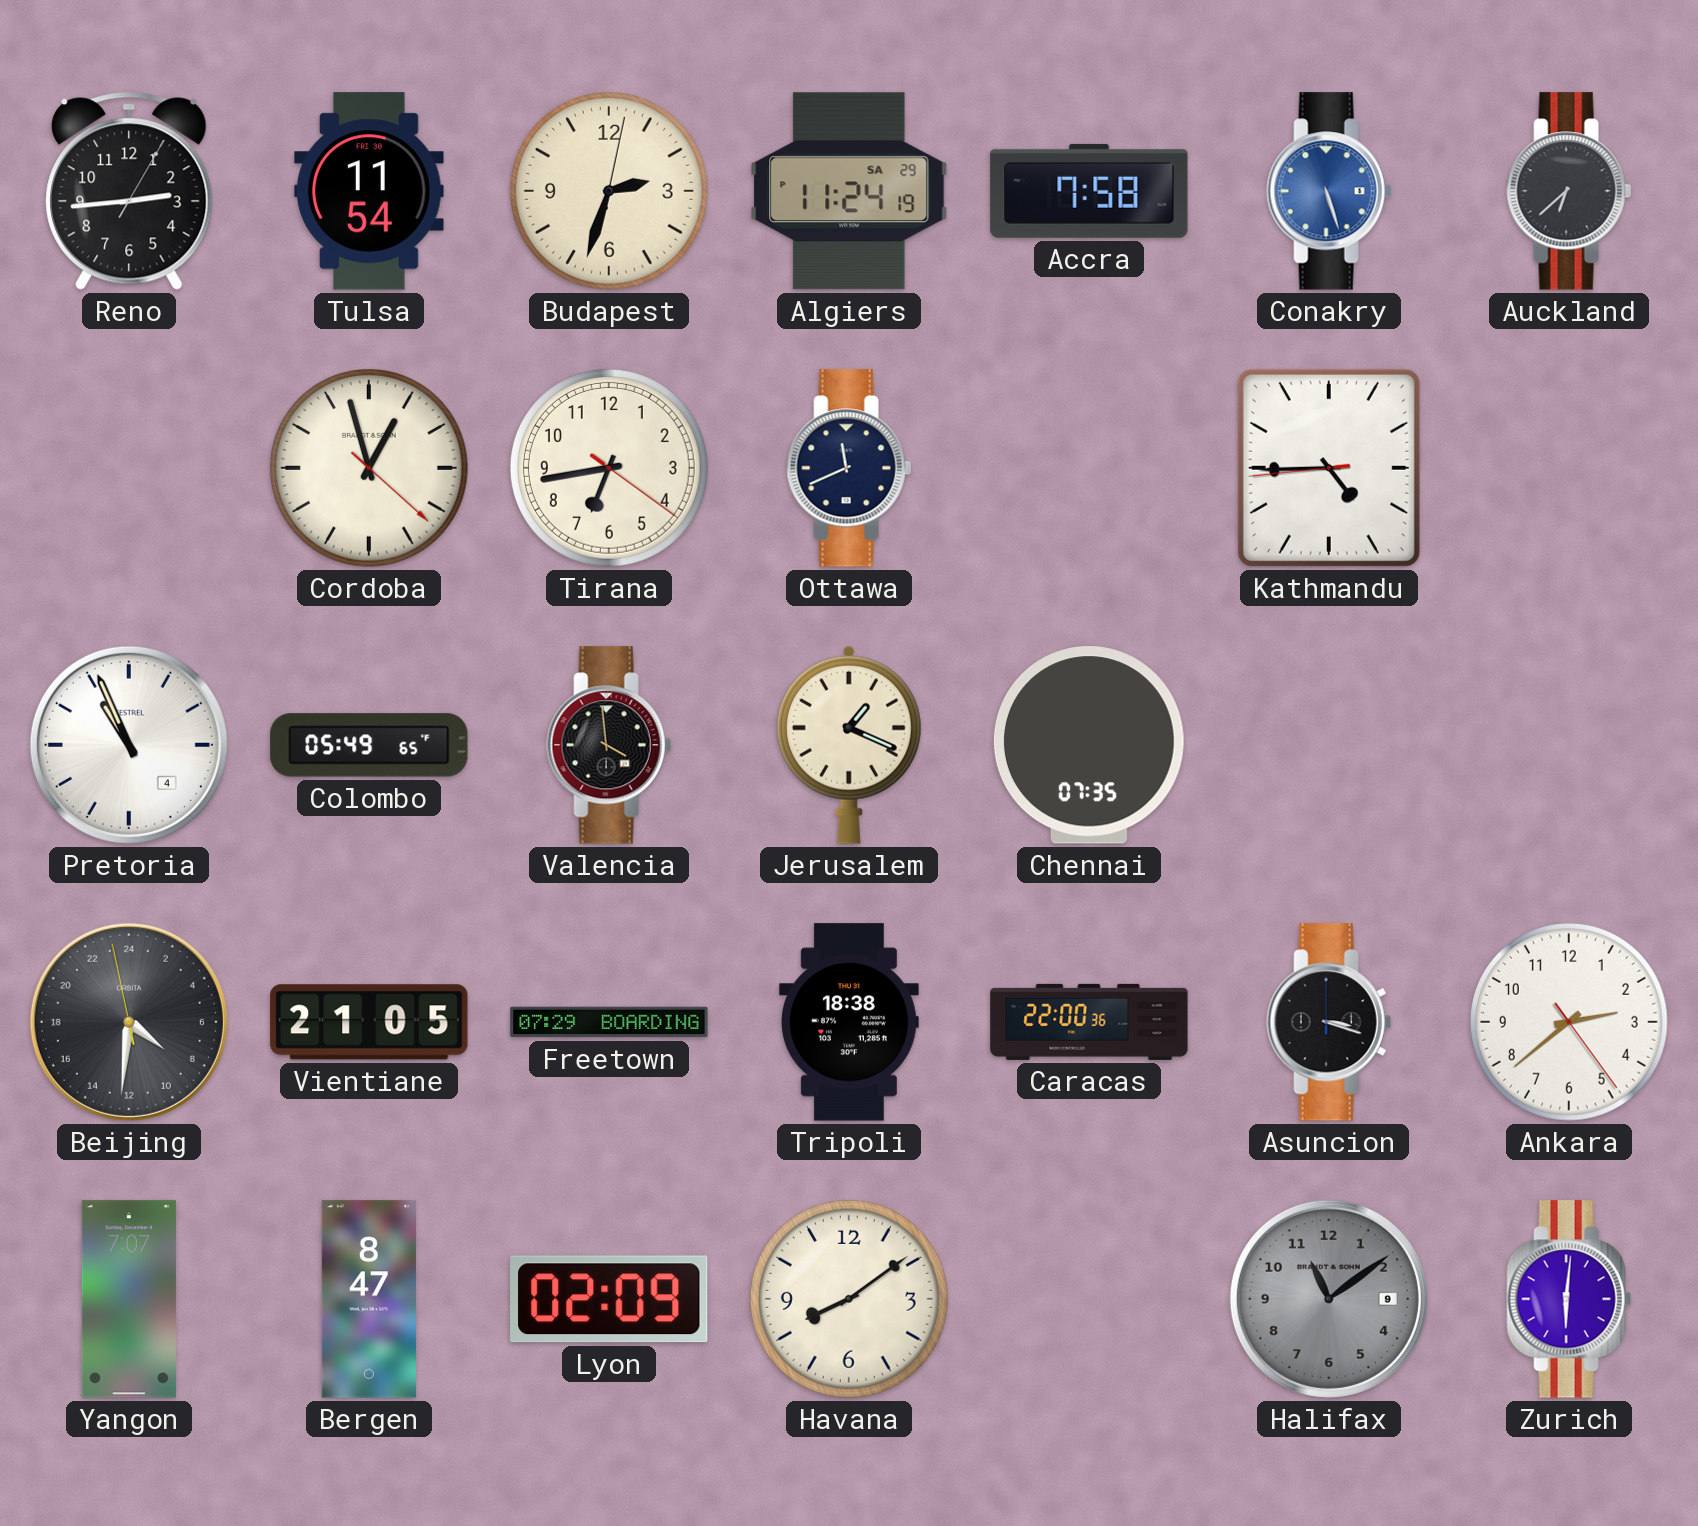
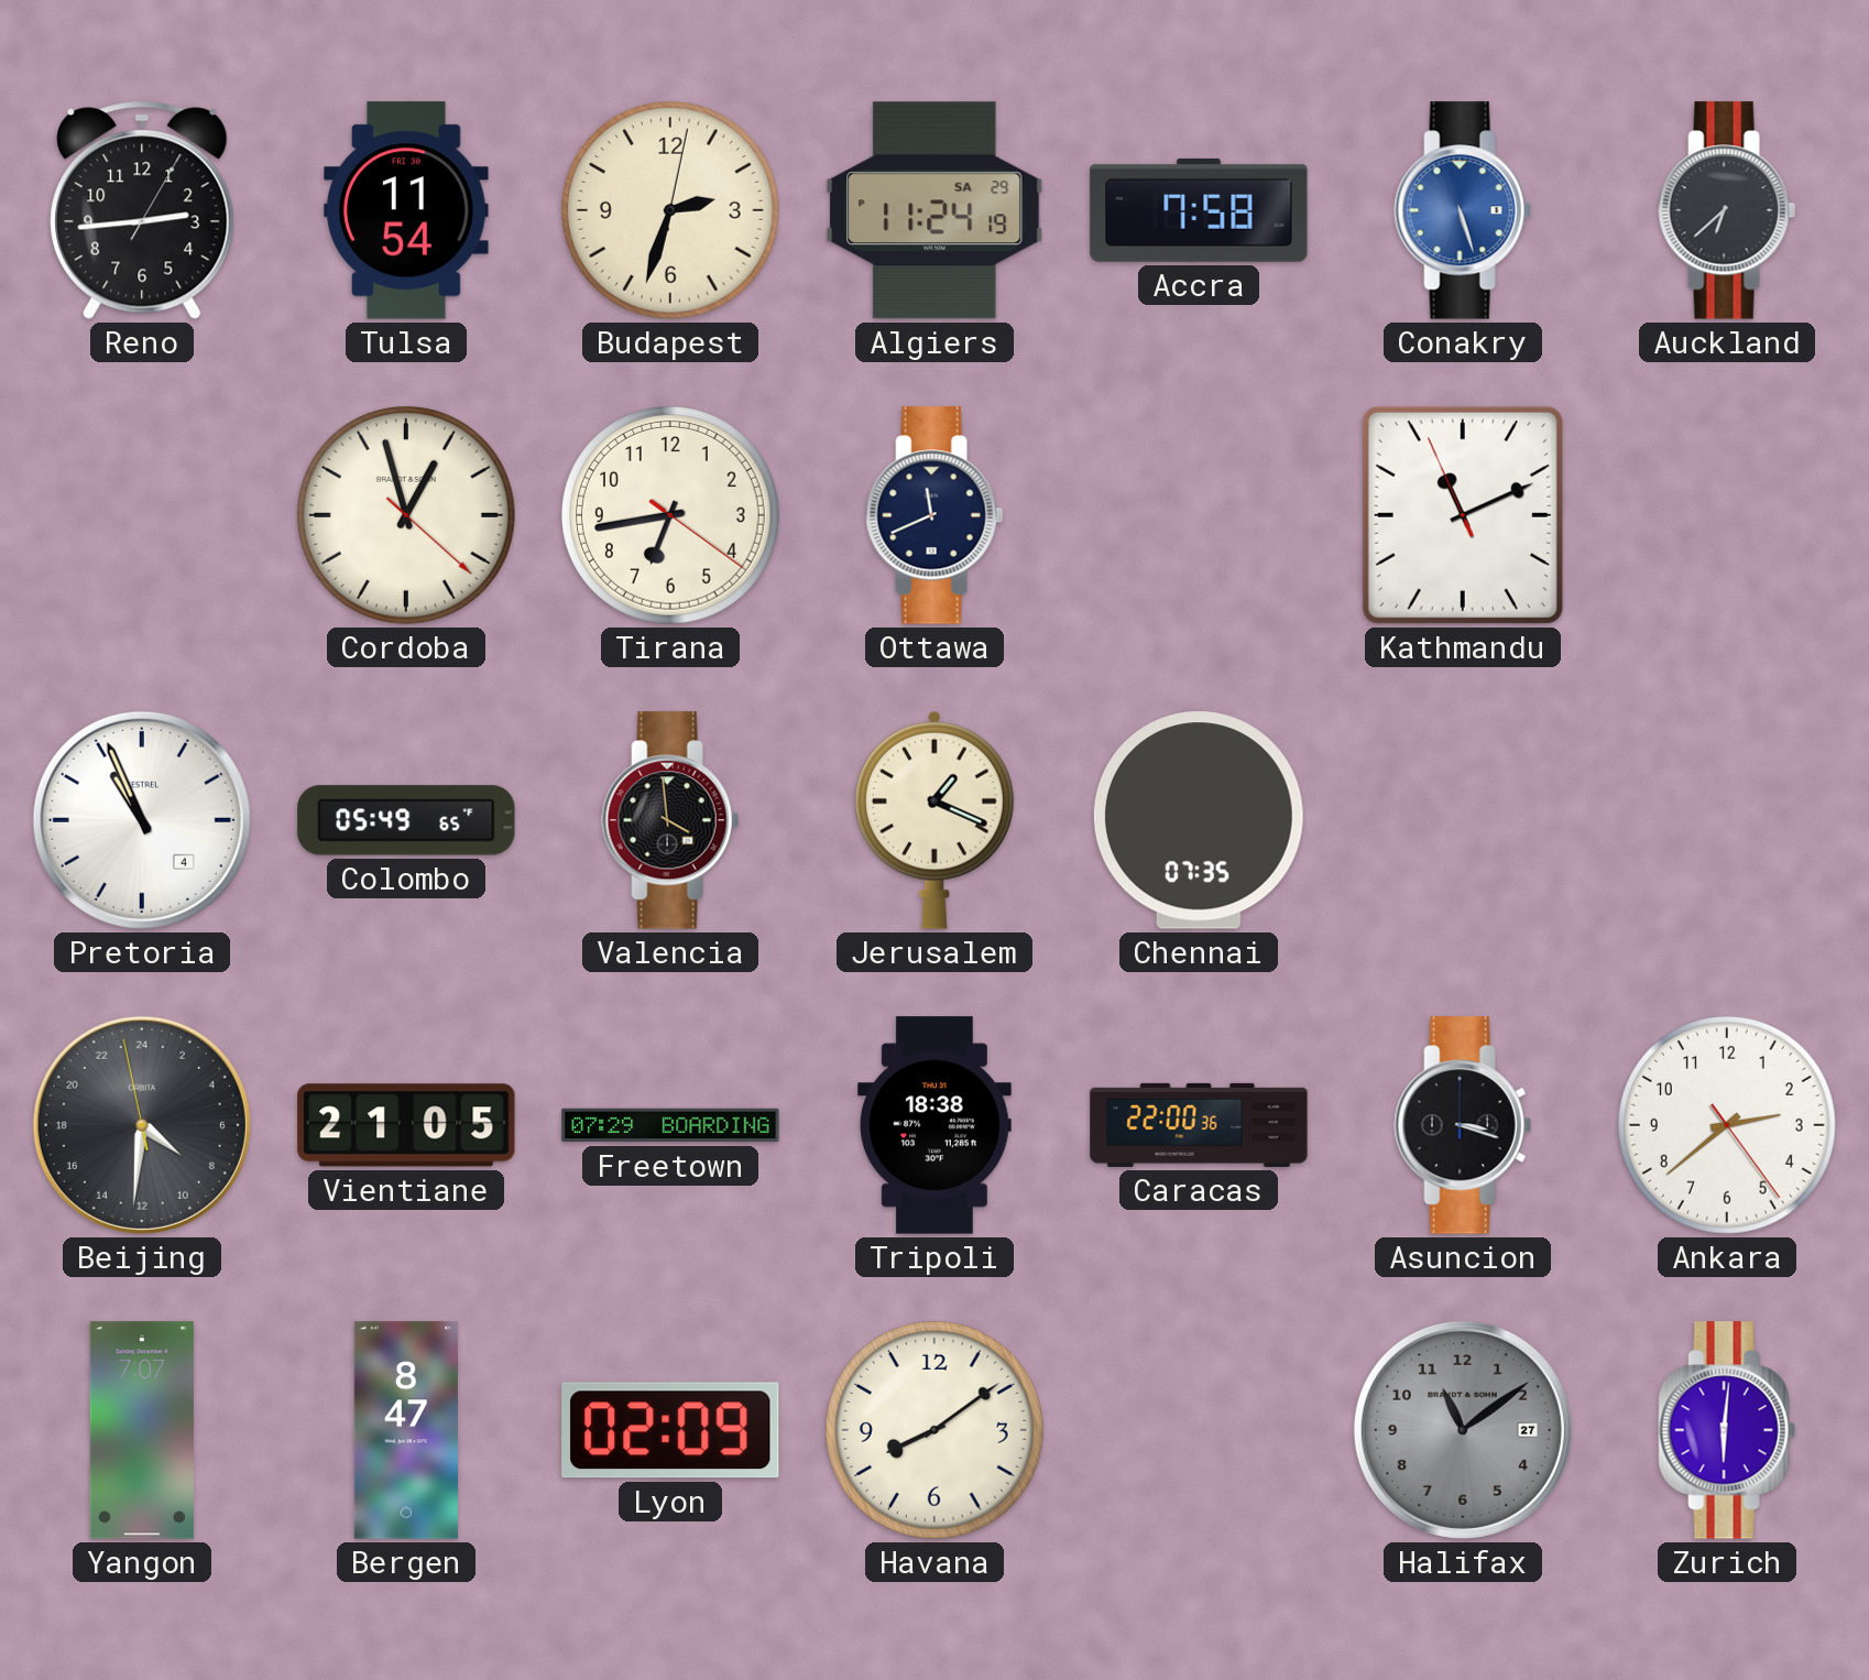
Kathmandu: 4:44 -> 11:10 (1463, 515)
Halifax date: 9 -> 27 (1463, 1430)
